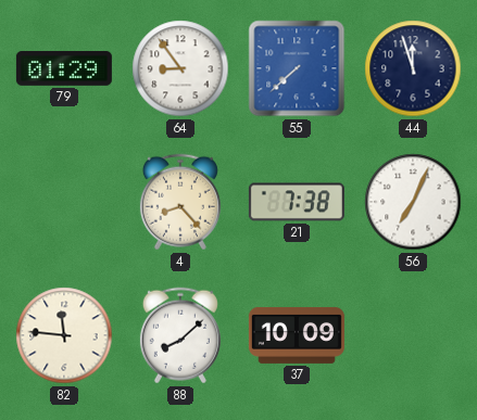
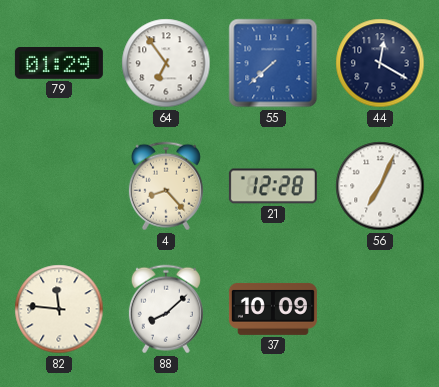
64: 8:54 -> 6:54 (166, 63)
44: 11:57 -> 12:20 (380, 63)
21: 7:38 -> 12:28 (273, 186)
